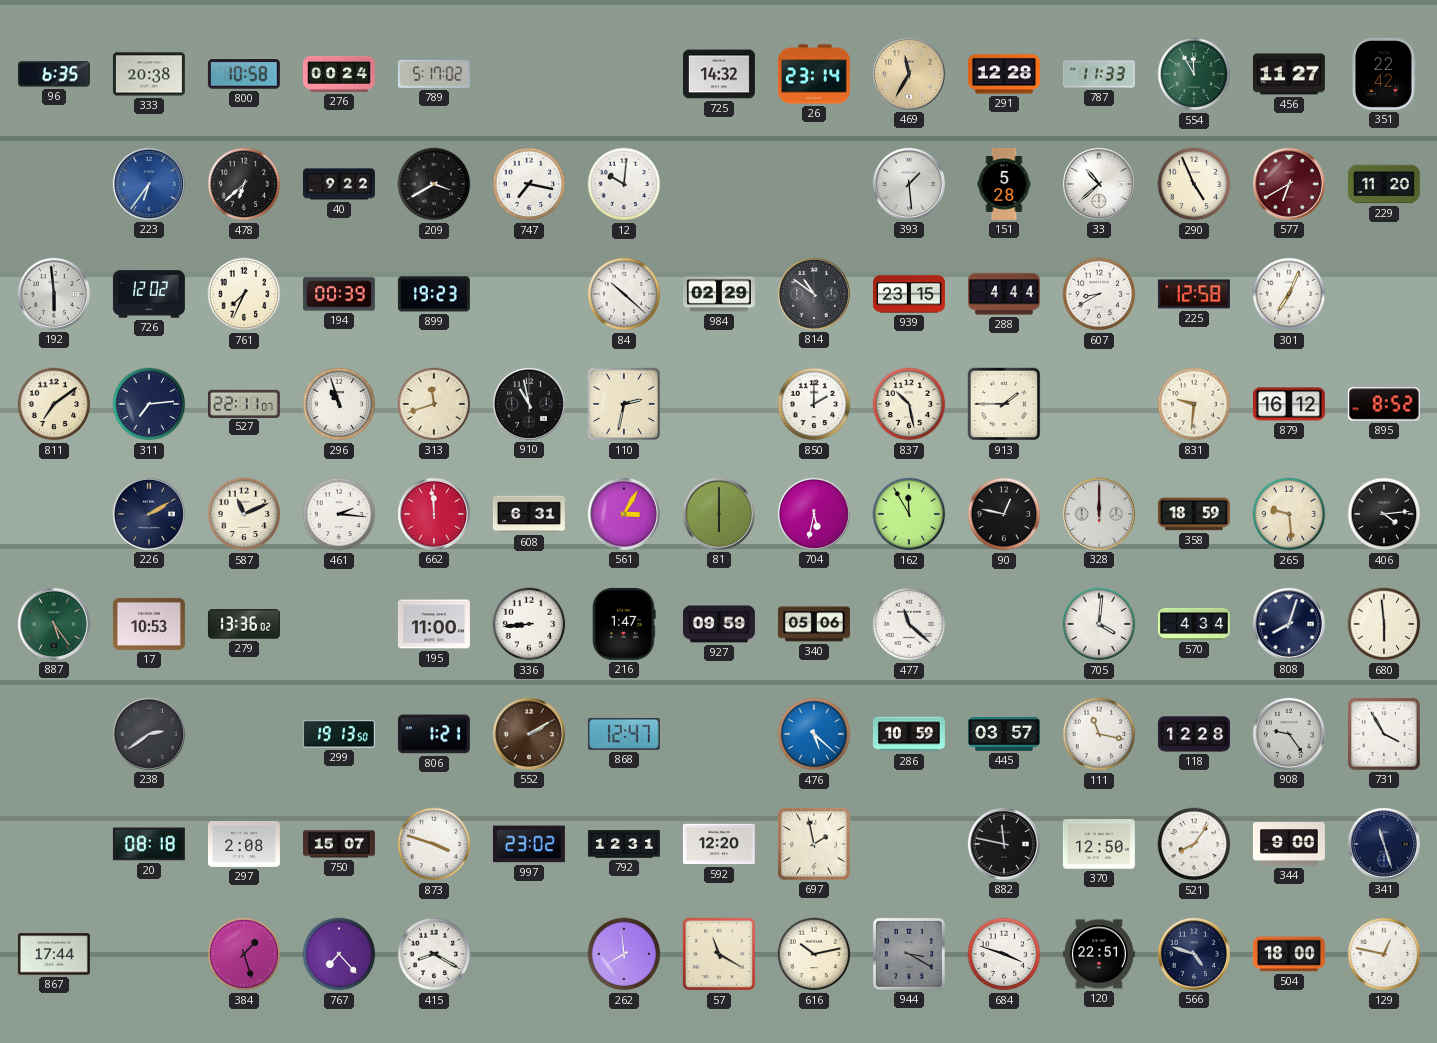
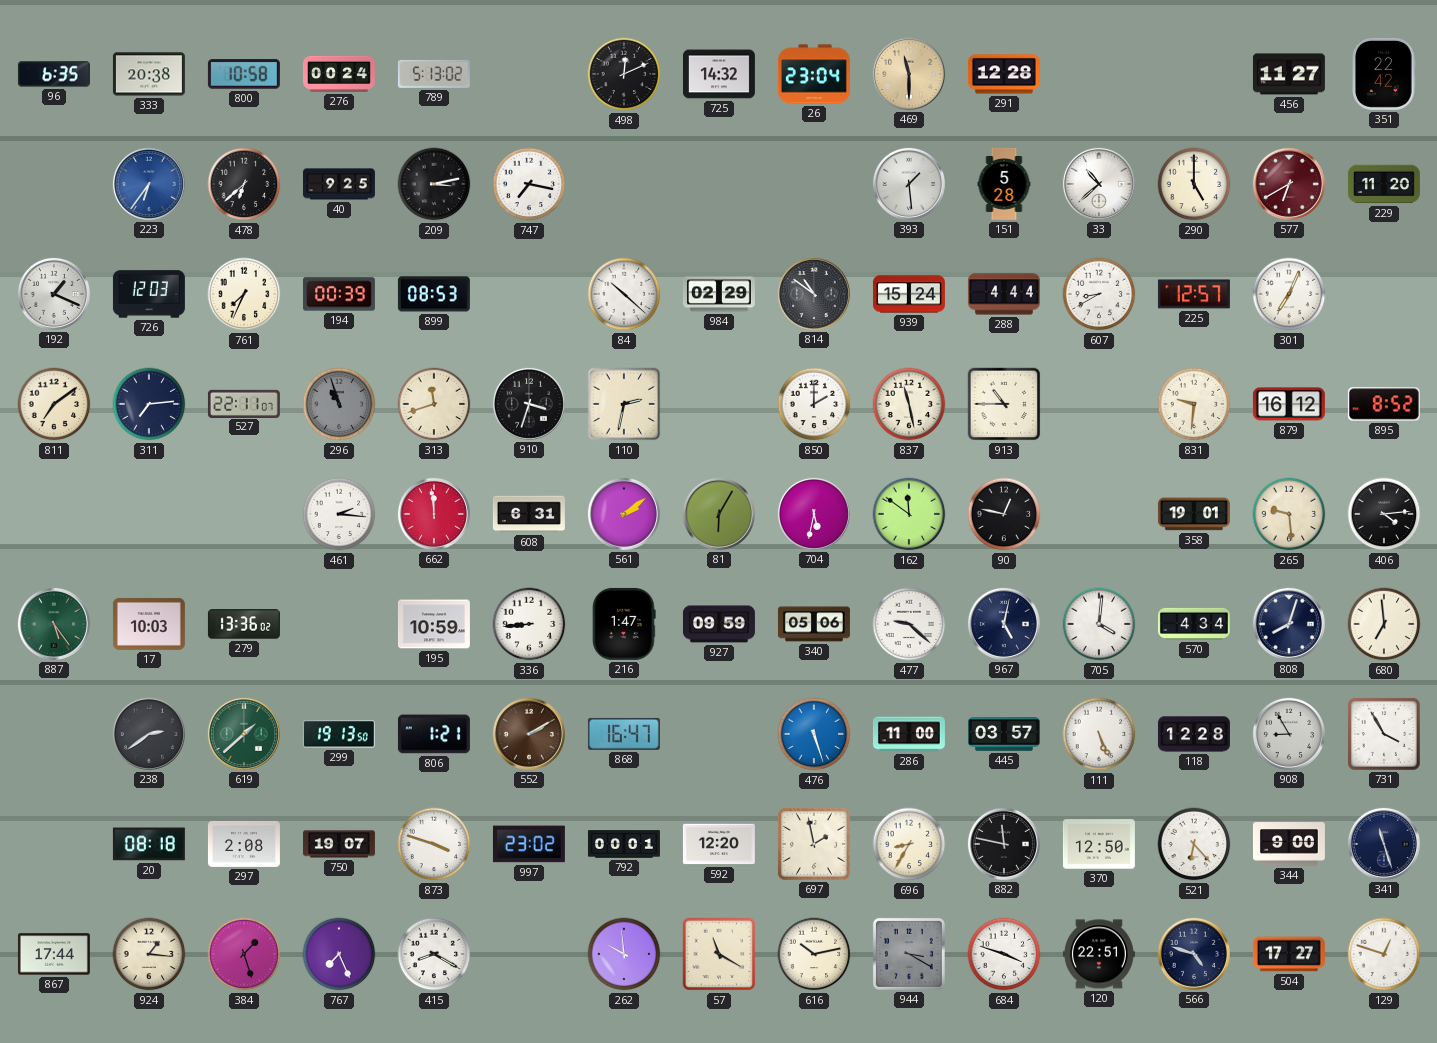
789: 5:17 -> 5:13 (434, 74)
498: none -> 12:11 (624, 74)
26: 23:14 -> 23:04 (814, 74)
469: 11:35 -> 11:30 (909, 74)
787: 11:33 -> none (1099, 74)
554: 11:55 -> none (1194, 74)
40: 9:22 -> 9:25 (339, 184)
209: 3:40 -> 3:13 (434, 184)
12: 10:01 -> none (624, 184)
290: 4:56 -> 5:00 (1194, 184)
192: 5:59 -> 1:19 (54, 294)
726: 12:02 -> 12:03 (149, 294)
899: 19:23 -> 08:53 (434, 294)
939: 23:15 -> 15:24 (909, 294)
225: 12:58 -> 12:57 (1194, 294)
296 dial: white -> grey (339, 404)
910: 10:58 -> 3:33 (529, 404)
837: 10:28 -> 11:28 (909, 404)
913: 1:45 -> 10:45 (1004, 404)
226: 2:10 -> none (149, 514)
587: 11:11 -> none (244, 514)
561: 3:05 -> 2:09 (624, 514)
81: 6:00 -> 6:05 (719, 514)
162: 11:55 -> 11:51 (909, 514)
328: 12:00 -> none (1099, 514)
358: 18:59 -> 19:01 (1194, 514)
17: 10:53 -> 10:03 (149, 624)
195: 11:00 -> 10:59 (434, 624)
477: 11:22 -> 9:22 (909, 624)
967: none -> 5:02 (1004, 624)
680: 5:59 -> 6:59 (1384, 624)
619: none -> 1:38 (244, 734)
868: 12:47 -> 16:47 (624, 734)
476: 5:22 -> 5:27 (814, 734)
286: 10:59 -> 11:00 (909, 734)
111: 11:17 -> 5:26 (1099, 734)
908: 9:24 -> 8:55 (1289, 734)
750: 15:07 -> 19:07 (339, 844)
792: 12:31 -> 00:01 (624, 844)
696: none -> 8:35 (909, 844)
521: 8:06 -> 6:23 (1194, 844)
924: none -> 1:16 (149, 954)
767: 7:23 -> 7:26 (339, 954)
262: 7:59 -> 9:59 (624, 954)
504: 18:00 -> 17:27 (1289, 954)
129: 12:47 -> 12:48 (1384, 954)
